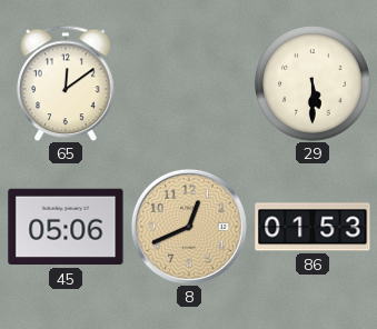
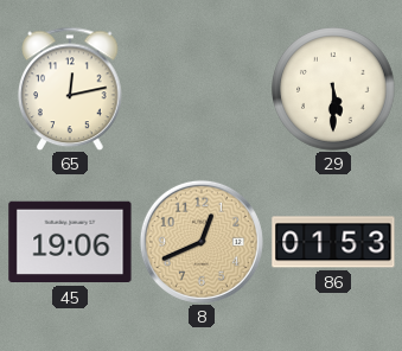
65: 12:09 -> 12:13 (70, 89)
45: 05:06 -> 19:06 (70, 242)
